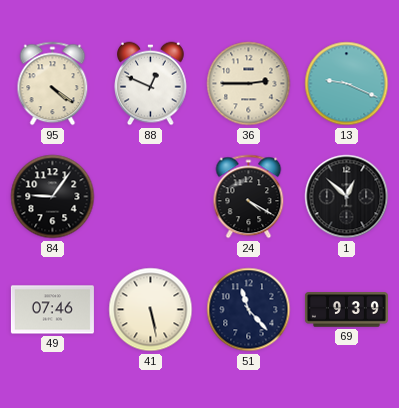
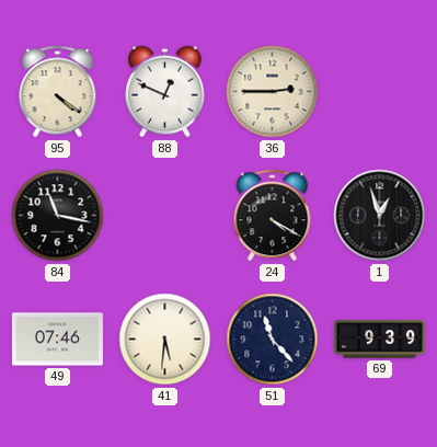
13: 9:19 -> none (347, 84)
84: 9:06 -> 11:17 (58, 216)
1: 12:52 -> 12:57 (380, 216)
41: 5:28 -> 5:31 (165, 340)
